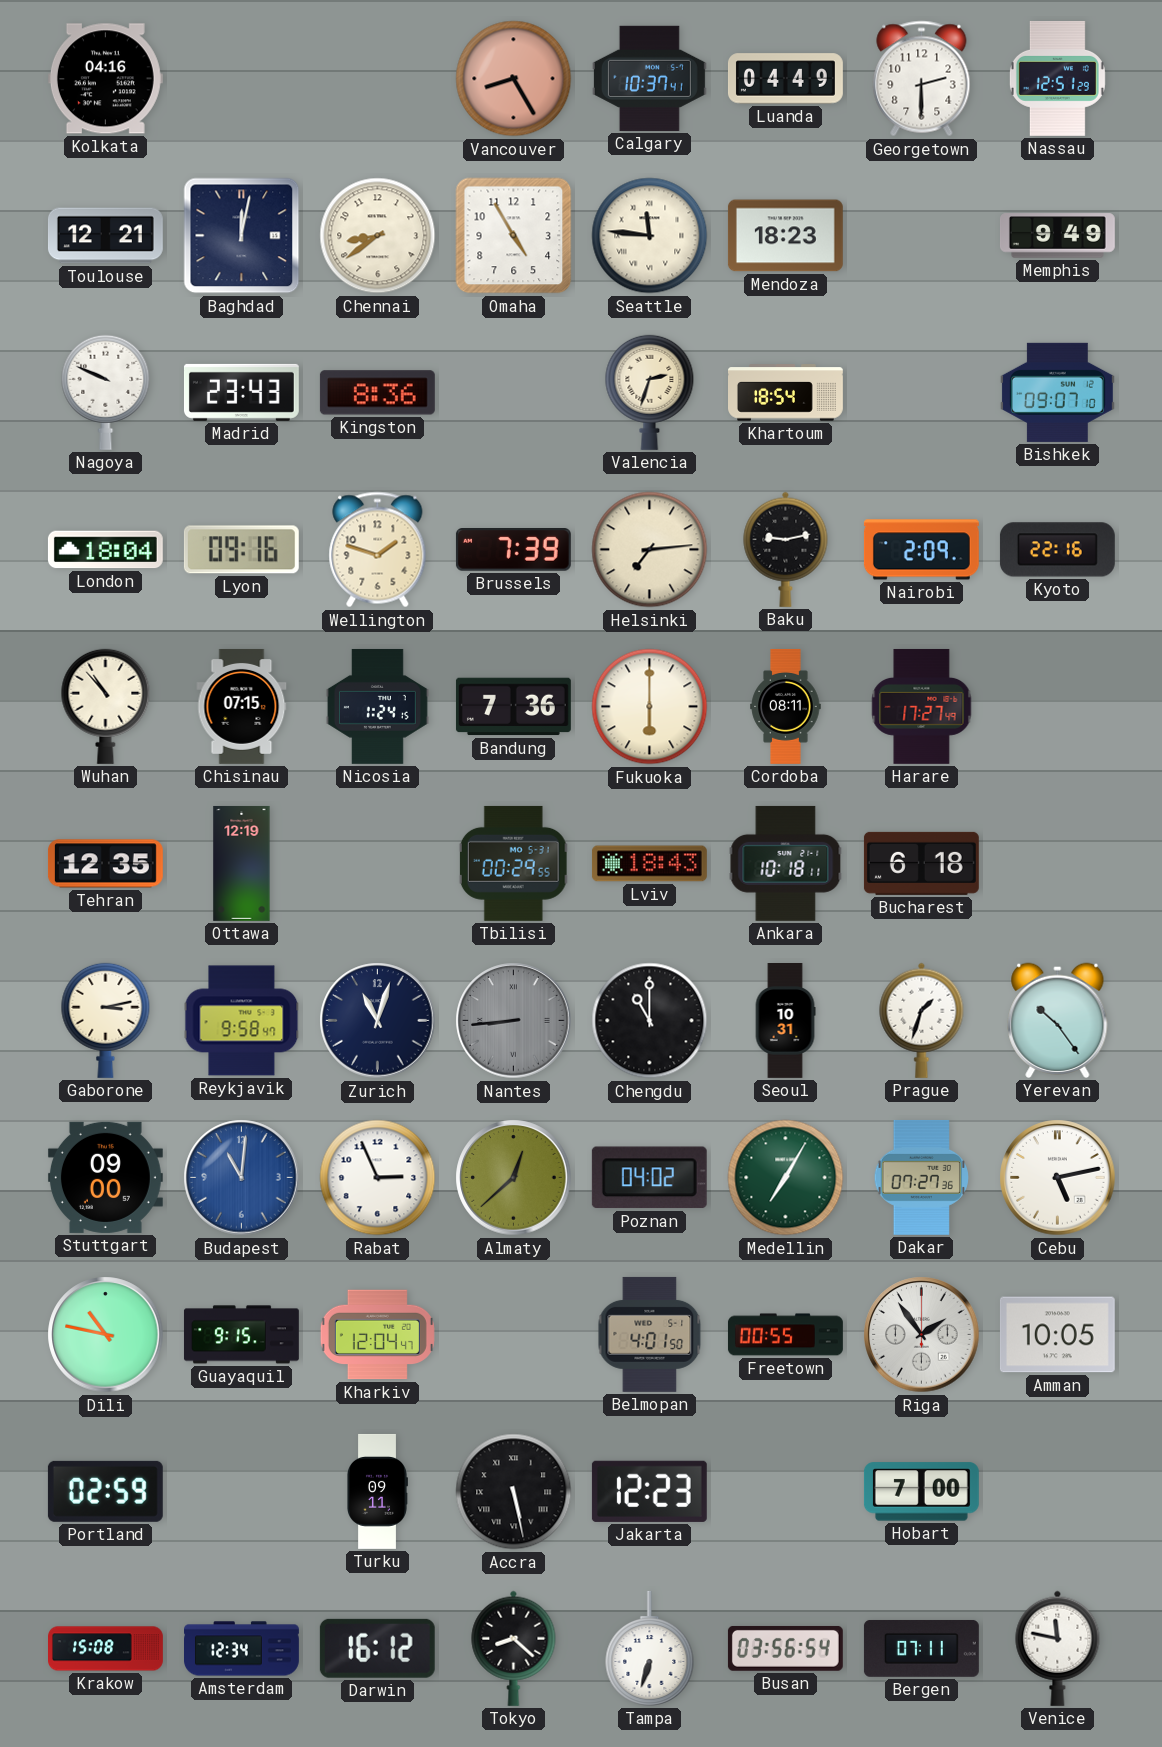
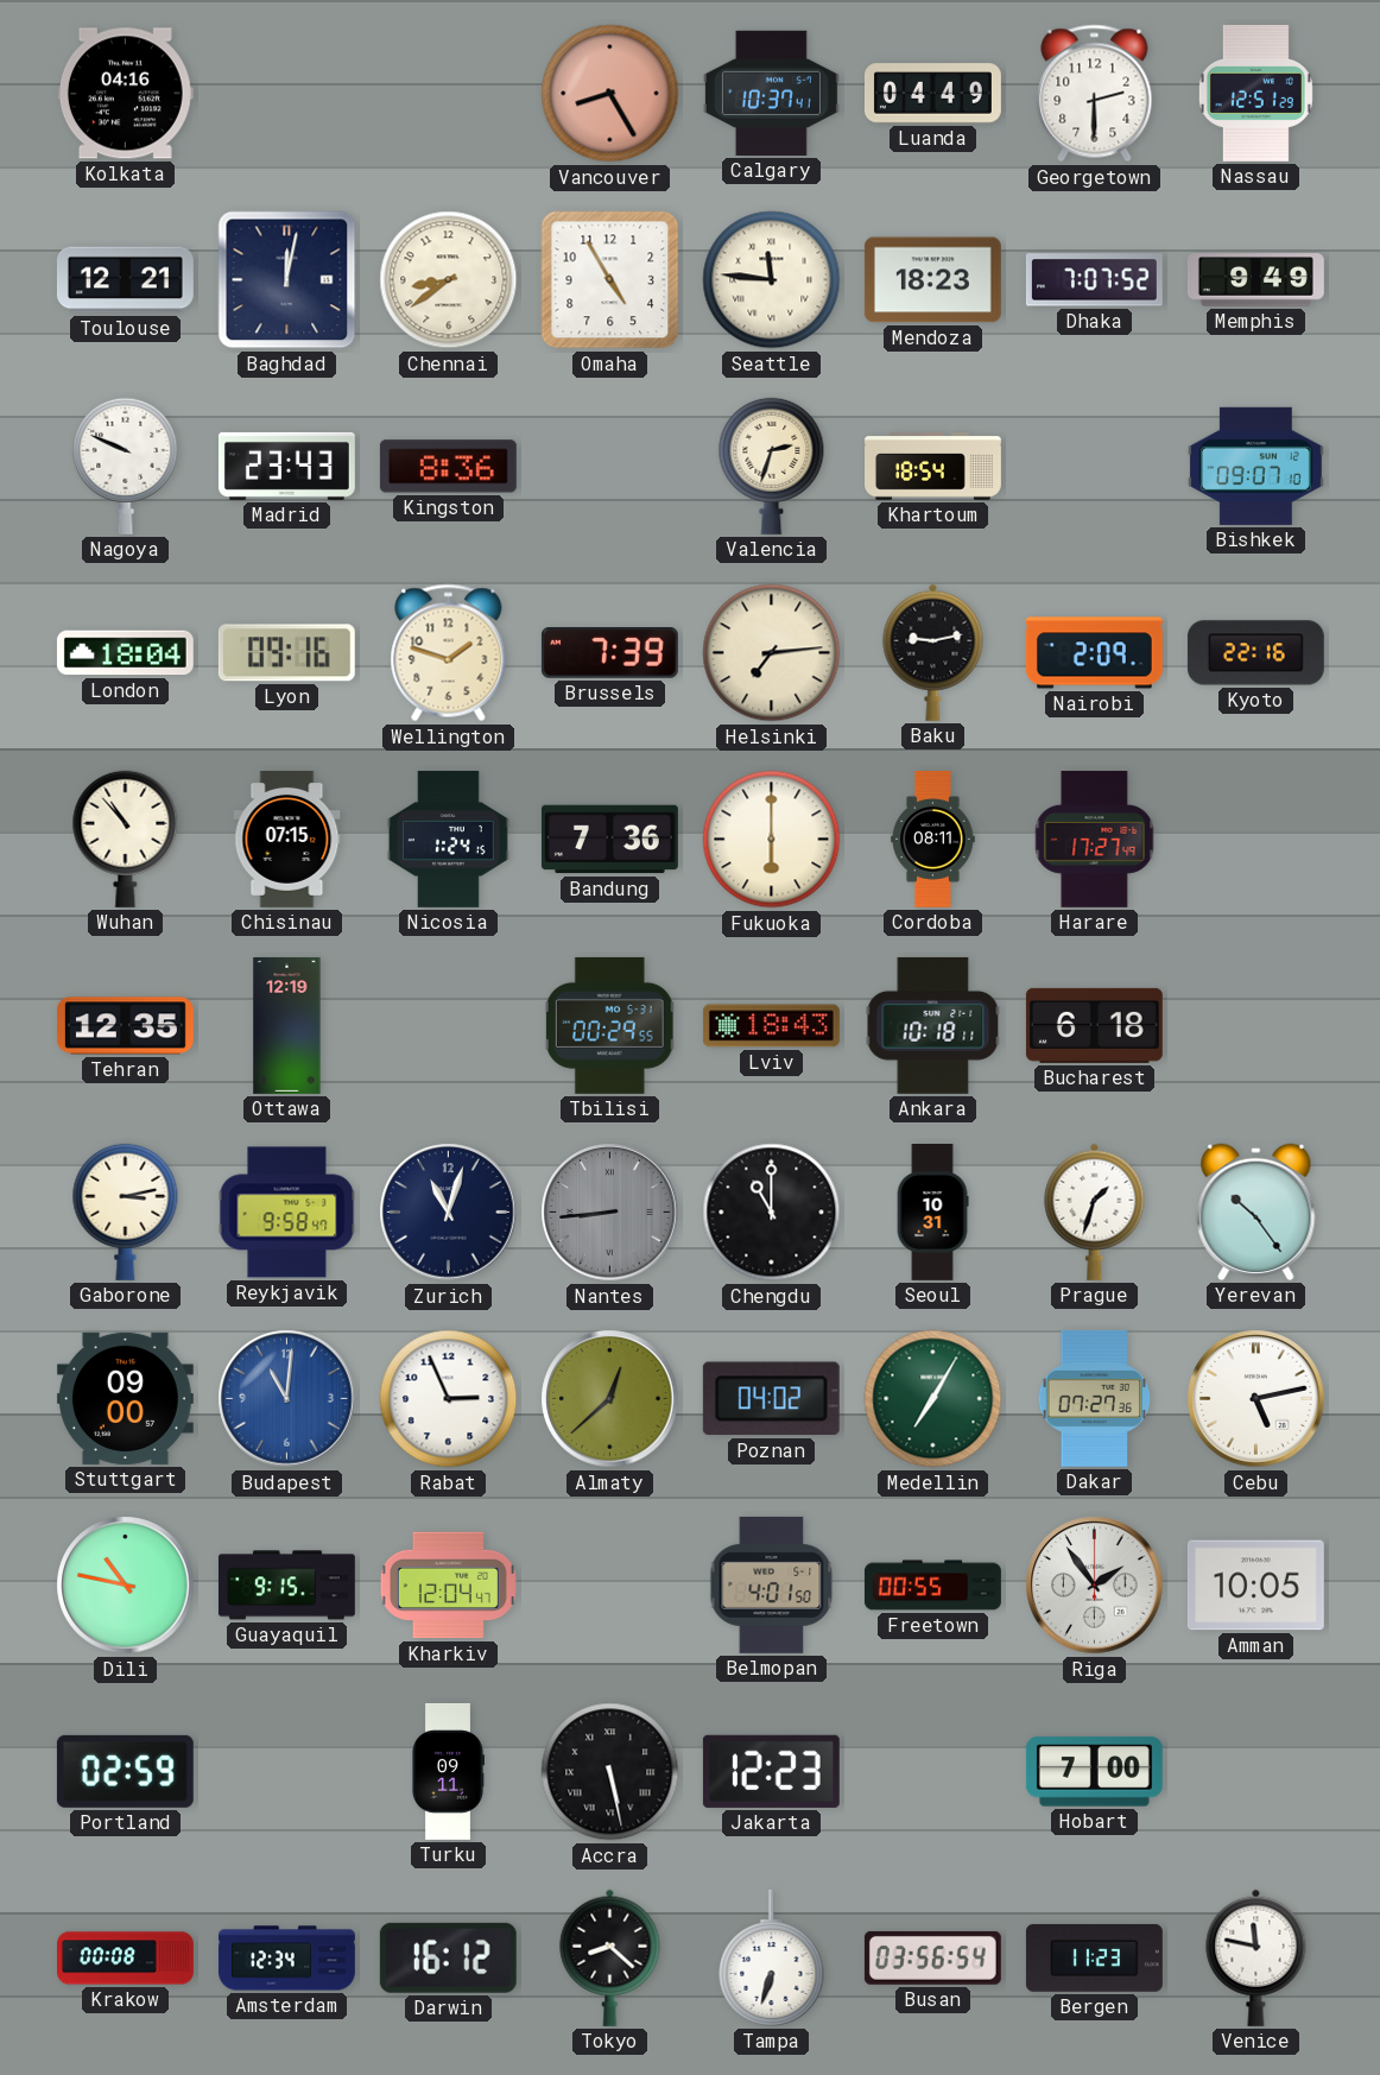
Dhaka: none -> 7:07 (1094, 280)
Krakow: 15:08 -> 00:08 (126, 1959)
Bergen: 07:11 -> 11:23 (1094, 1957)
